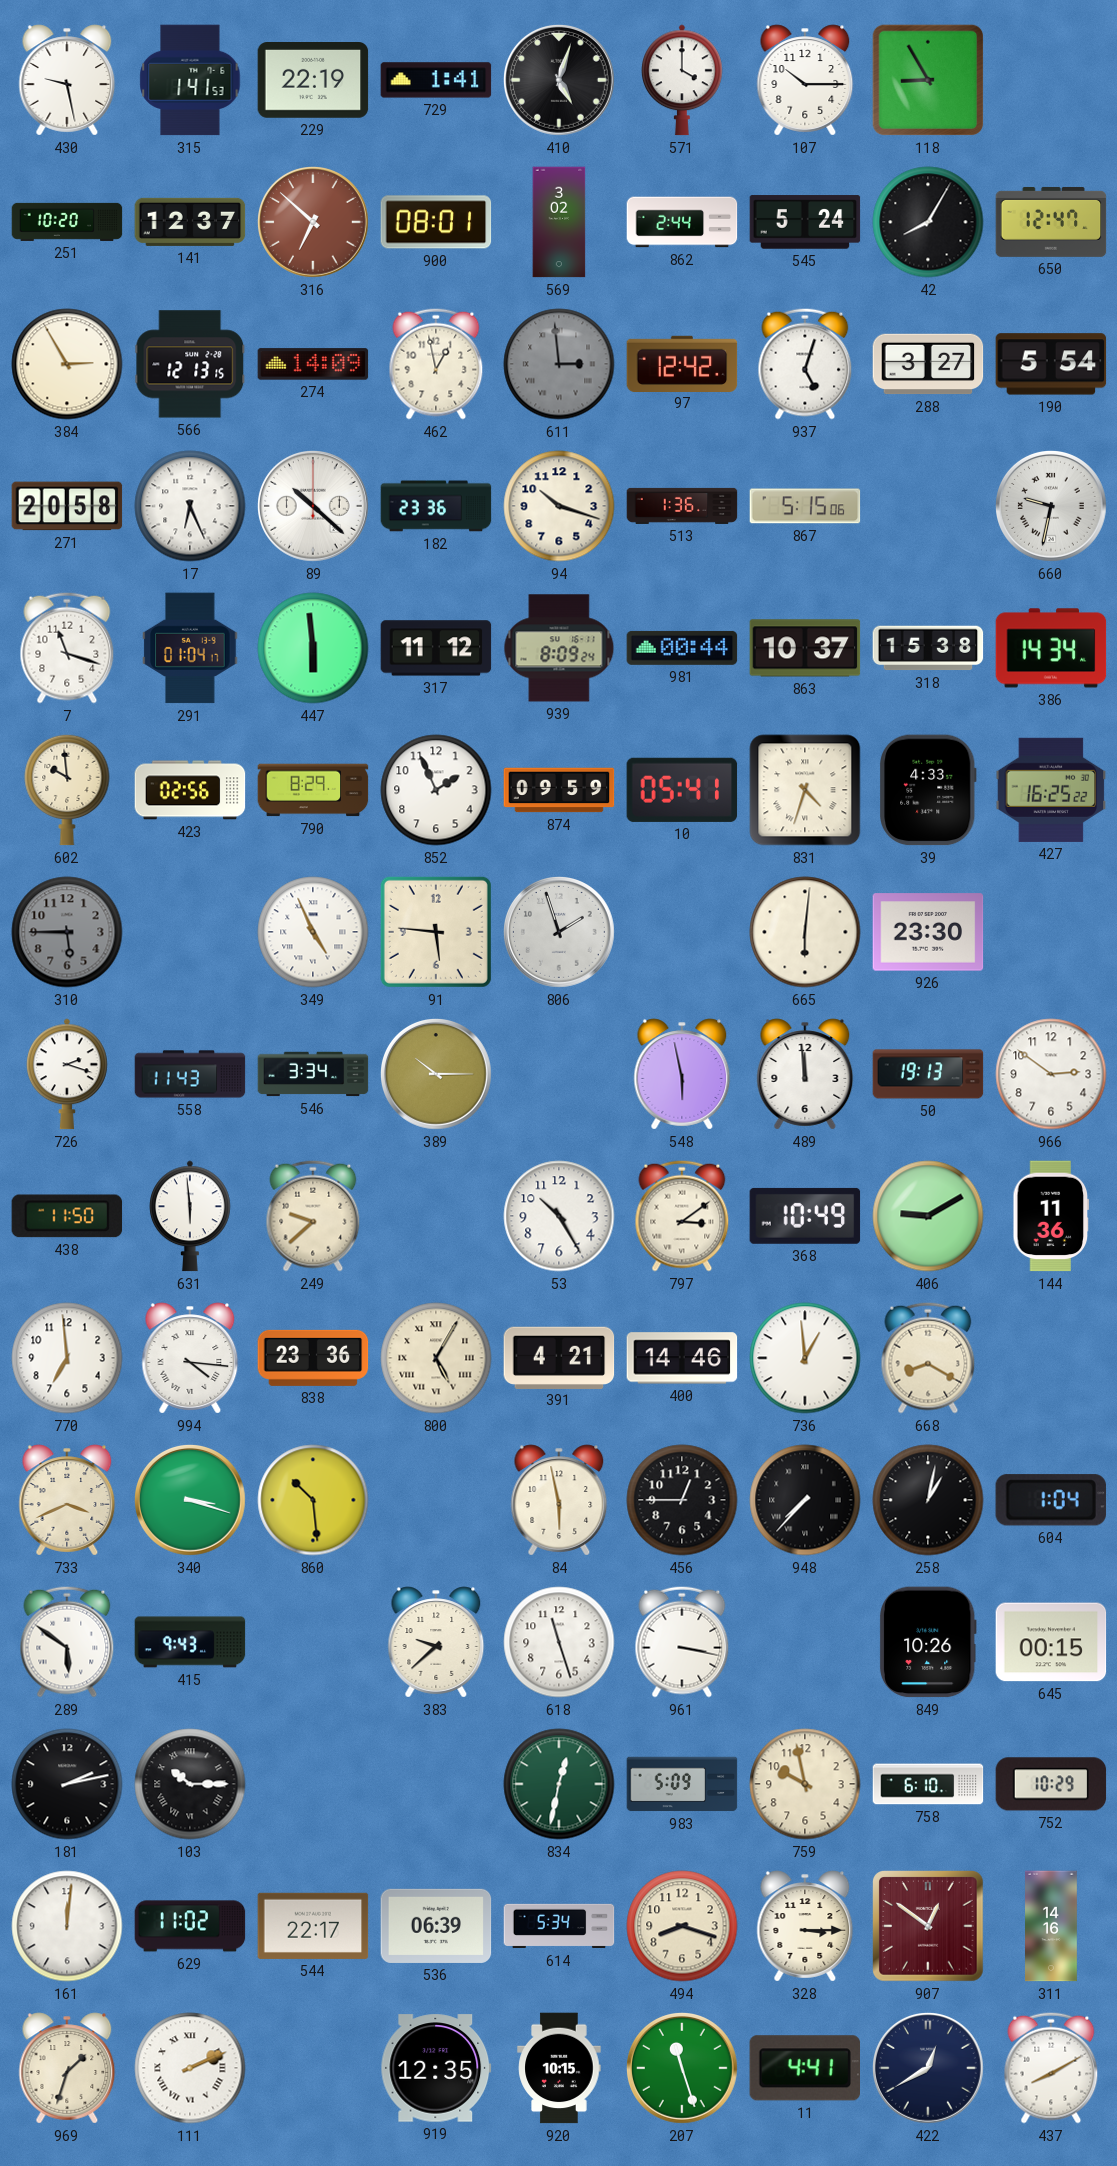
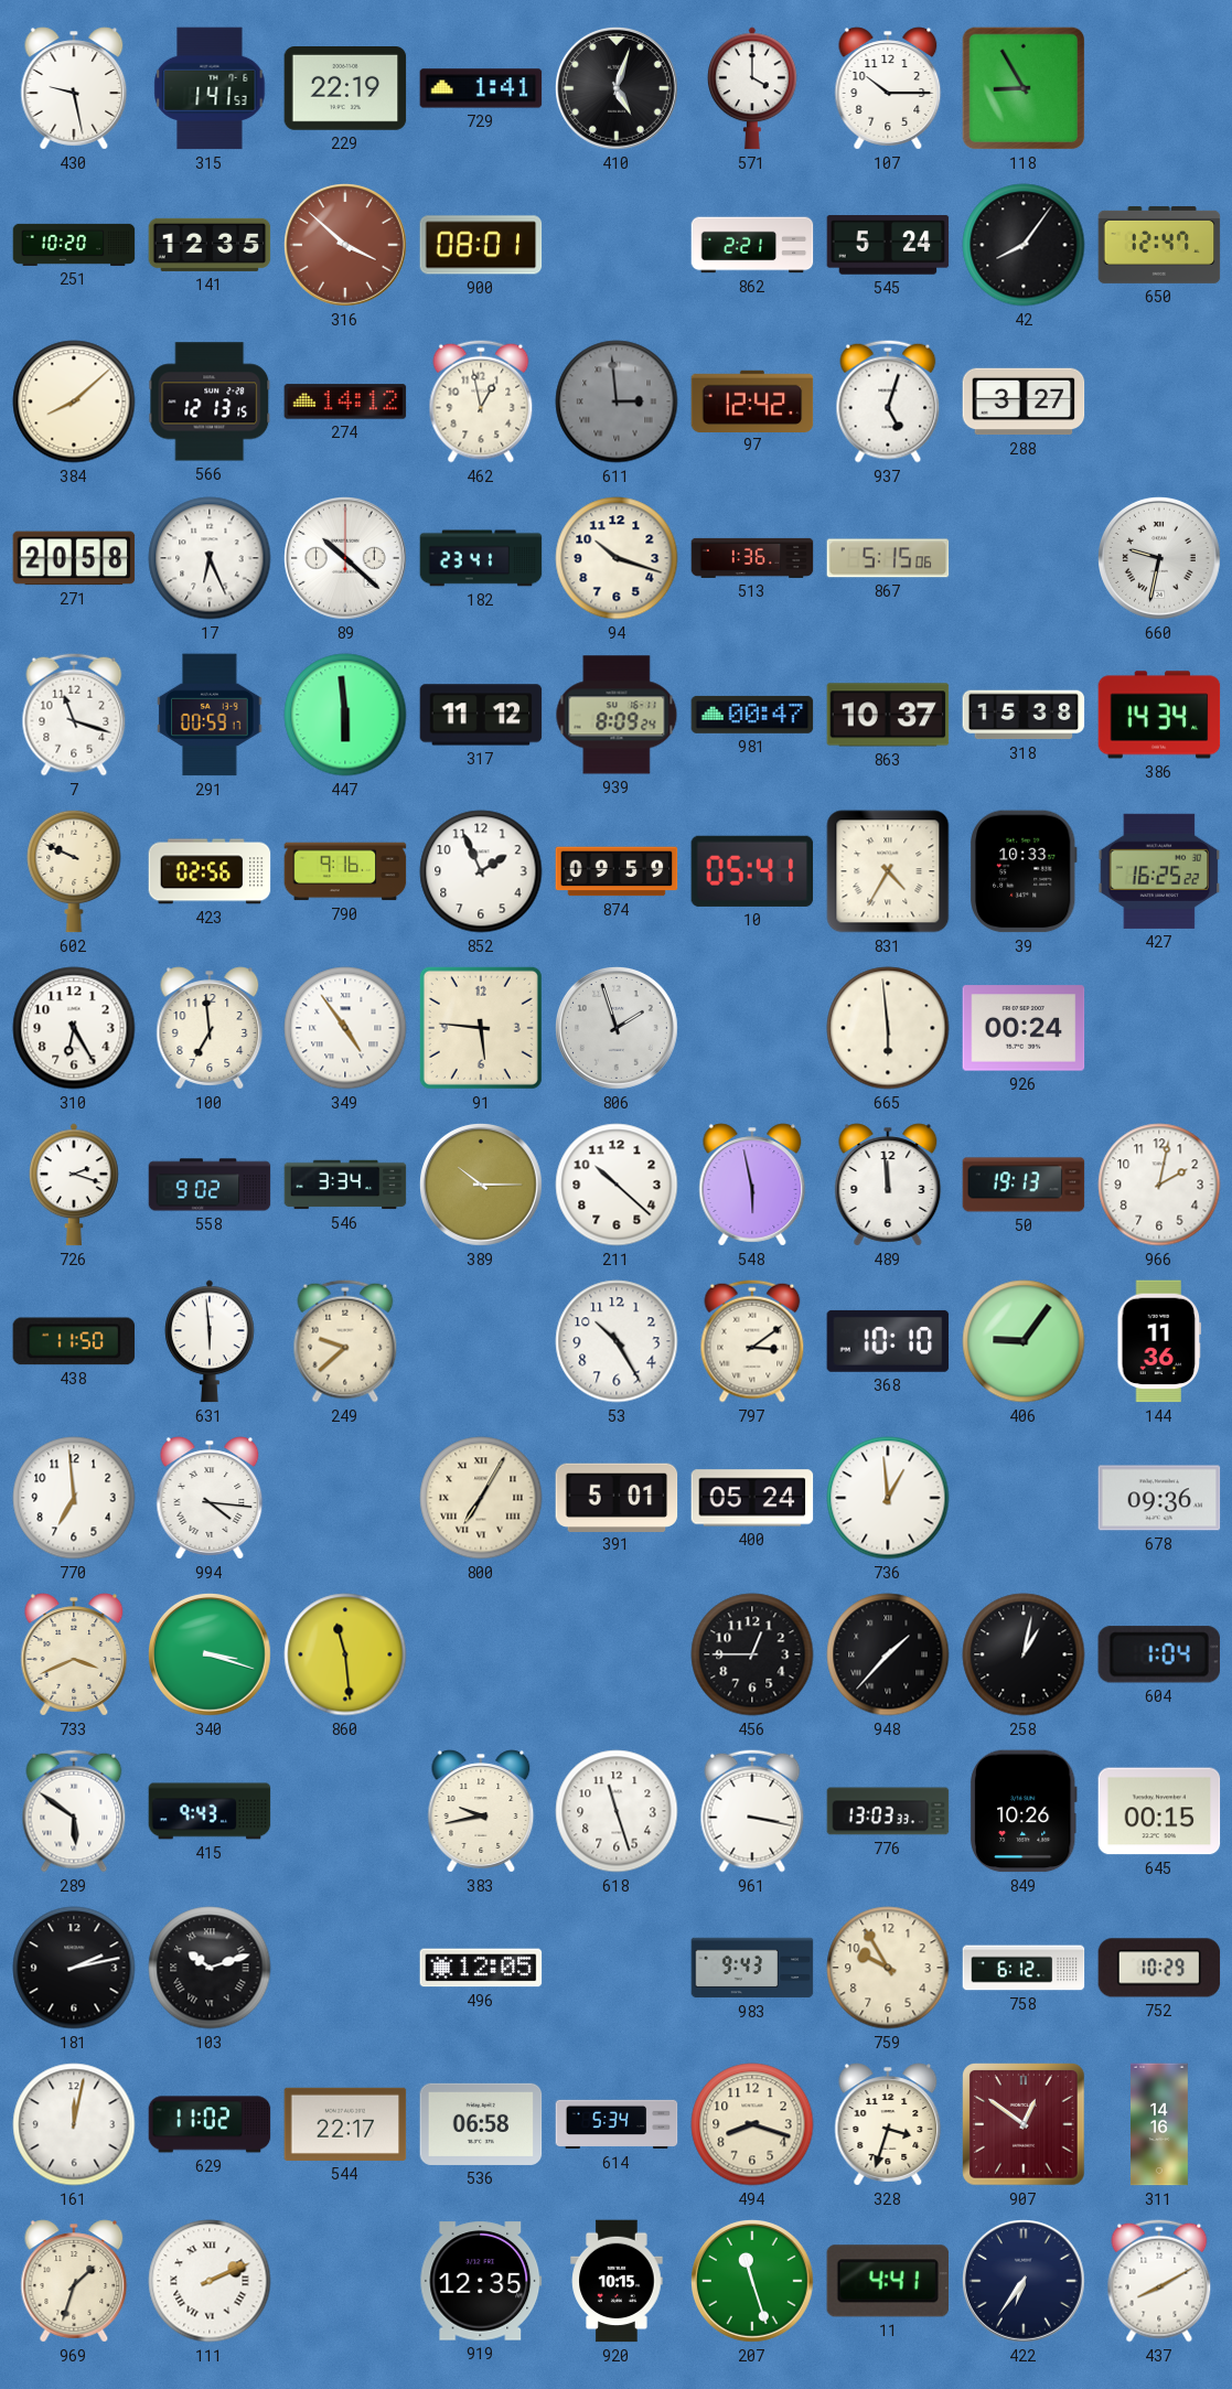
141: 12:37 -> 12:35 (210, 245)
316: 6:52 -> 3:52 (346, 246)
569: 3:02 -> none (559, 222)
862: 2:44 -> 2:21 (752, 245)
42: 8:05 -> 8:06 (1024, 245)
384: 2:55 -> 8:08 (74, 401)
274: 14:09 -> 14:12 (345, 401)
190: 5:54 -> none (1051, 364)
182: 23:36 -> 23:41 (481, 558)
291: 01:04 -> 00:59 (210, 715)
981: 00:44 -> 00:47 (752, 715)
602: 9:59 -> 9:49 (74, 871)
790: 8:29 -> 9:16 (345, 871)
831: 4:33 -> 4:35 (888, 871)
39: 4:33 -> 10:33 (1025, 871)
310: 5:45 -> 6:25 (74, 1028)
310 dial: grey -> white (74, 1028)
100: none -> 6:59 (210, 1028)
349: 4:56 -> 4:54 (345, 1028)
665: 6:01 -> 5:59 (888, 1028)
926: 23:30 -> 00:24 (1024, 1028)
558: 11:43 -> 9:02 (210, 1185)
211: none -> 10:22 (617, 1185)
966: 2:51 -> 2:02 (1159, 1185)
368: 10:49 -> 10:10 (888, 1341)
406: 9:10 -> 9:06 (1024, 1341)
838: 23:36 -> none (313, 1358)
800: 5:05 -> 7:05 (481, 1498)
391: 4:21 -> 5:01 (617, 1497)
400: 14:46 -> 05:24 (752, 1498)
668: 8:20 -> none (928, 1358)
678: none -> 09:36 (1159, 1498)
860: 10:29 -> 11:29 (345, 1654)
84: 5:58 -> none (559, 1500)
948: 7:37 -> 1:37 (888, 1654)
383: 9:38 -> 9:43 (481, 1811)
776: none -> 13:03 (888, 1811)
103: 10:15 -> 10:12 (210, 1968)
496: none -> 12:05 (481, 1968)
834: 12:32 -> none (559, 1784)
983: 5:09 -> 9:43 (752, 1968)
759: 9:58 -> 9:55 (888, 1968)
758: 6:10 -> 6:12 (1024, 1968)
161: 12:01 -> 12:02 (74, 2124)
536: 06:39 -> 06:58 (481, 2124)
328: 3:15 -> 3:33 (888, 2124)
422: 12:40 -> 6:36 (1025, 2282)
